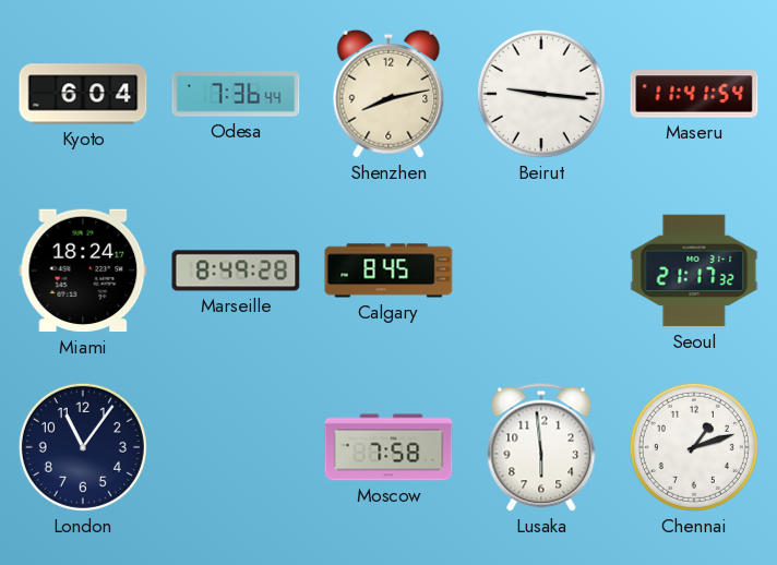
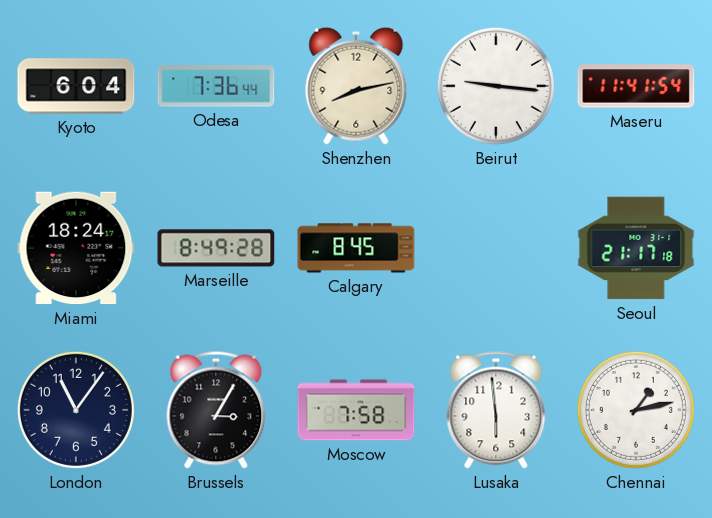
Seoul: 21:17:32 -> 21:17:18 (636, 248)
Brussels: none -> 3:05 (216, 410)
Chennai: 1:12 -> 1:13 (636, 410)
